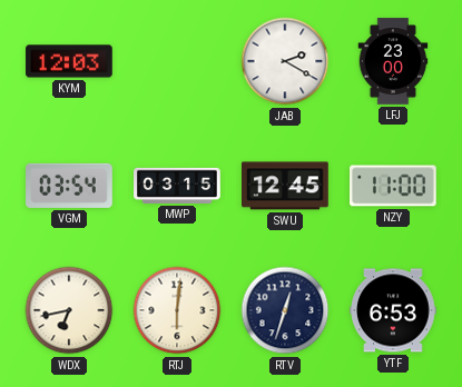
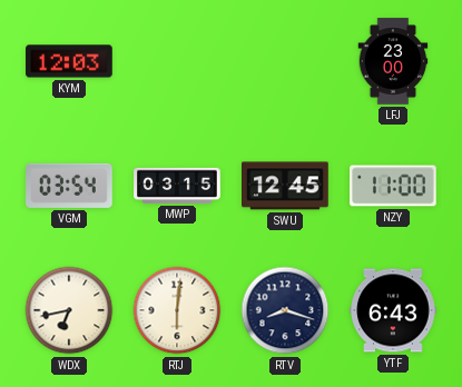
JAB: 2:20 -> none (285, 61)
RTV: 12:33 -> 8:18 (285, 310)
YTF: 6:53 -> 6:43 (393, 310)
